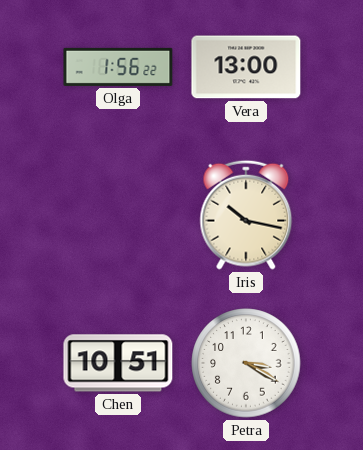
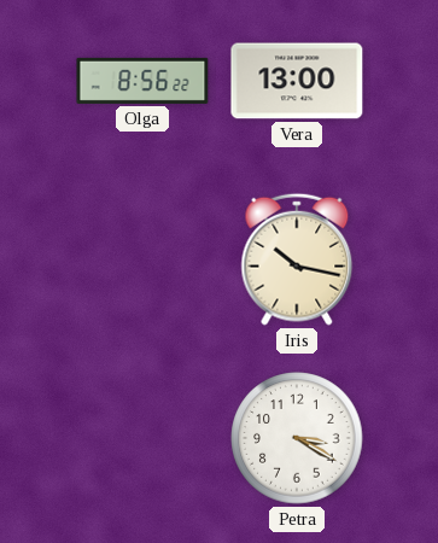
Olga: 1:56 -> 8:56 (142, 81)
Chen: 10:51 -> none (118, 363)
